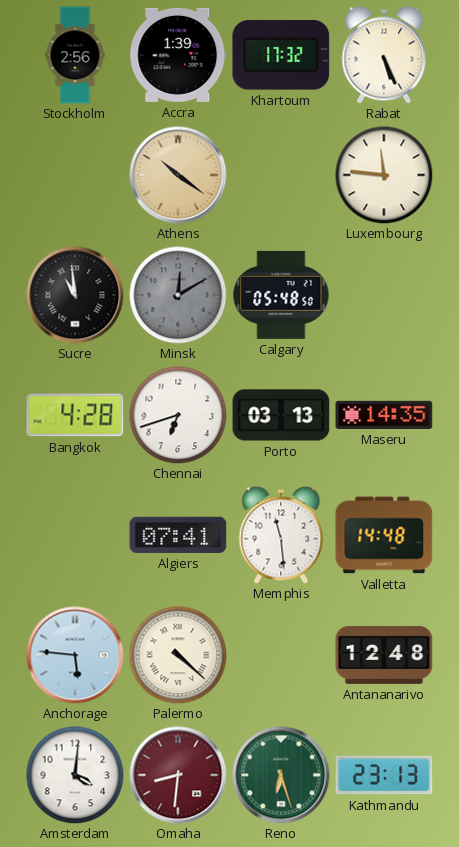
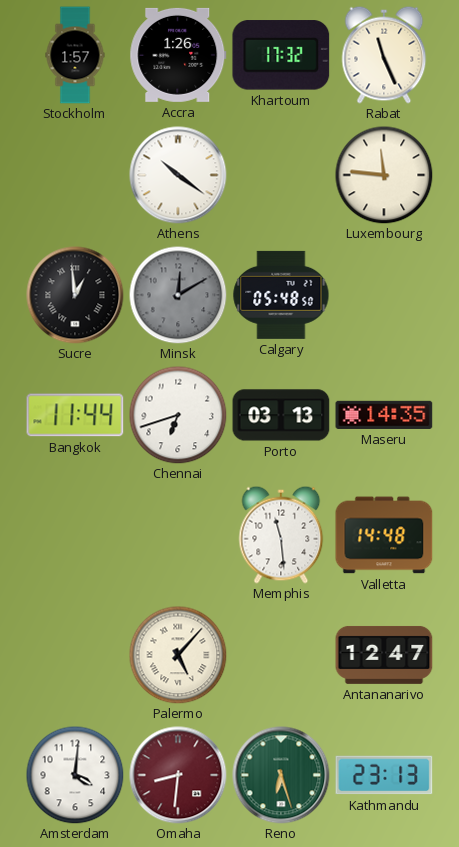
Stockholm: 2:56 -> 1:57 (75, 55)
Accra: 1:39 -> 1:26 (178, 55)
Rabat: 5:26 -> 11:26 (384, 55)
Athens dial: champagne -> white (178, 175)
Sucre: 10:59 -> 12:59 (75, 295)
Bangkok: 4:28 -> 11:44 (75, 415)
Algiers: 07:41 -> none (178, 535)
Anchorage: 5:46 -> none (75, 655)
Palermo: 4:22 -> 5:07 (178, 655)
Antananarivo: 12:48 -> 12:47 (384, 655)
